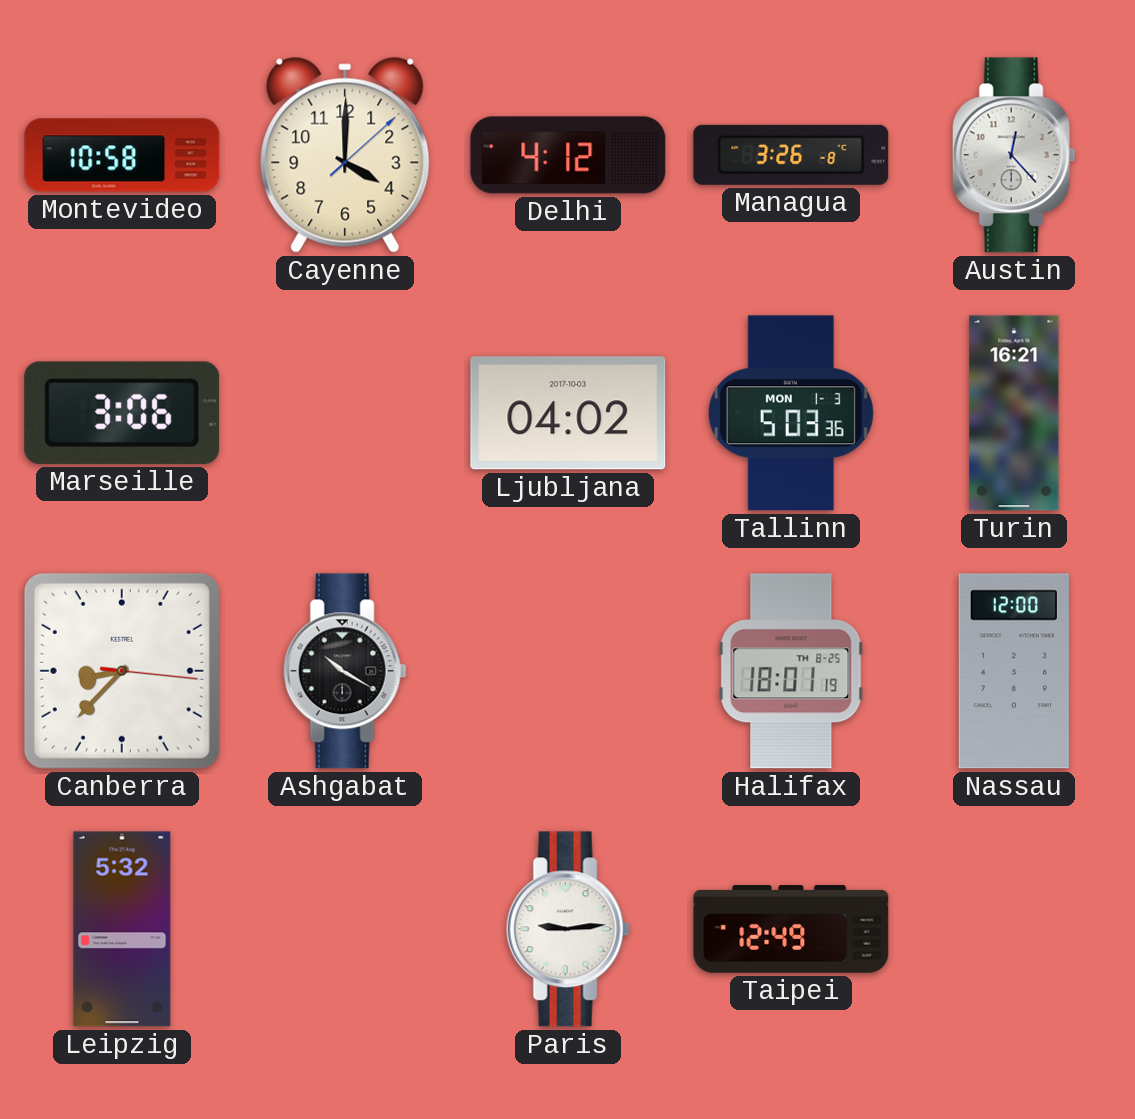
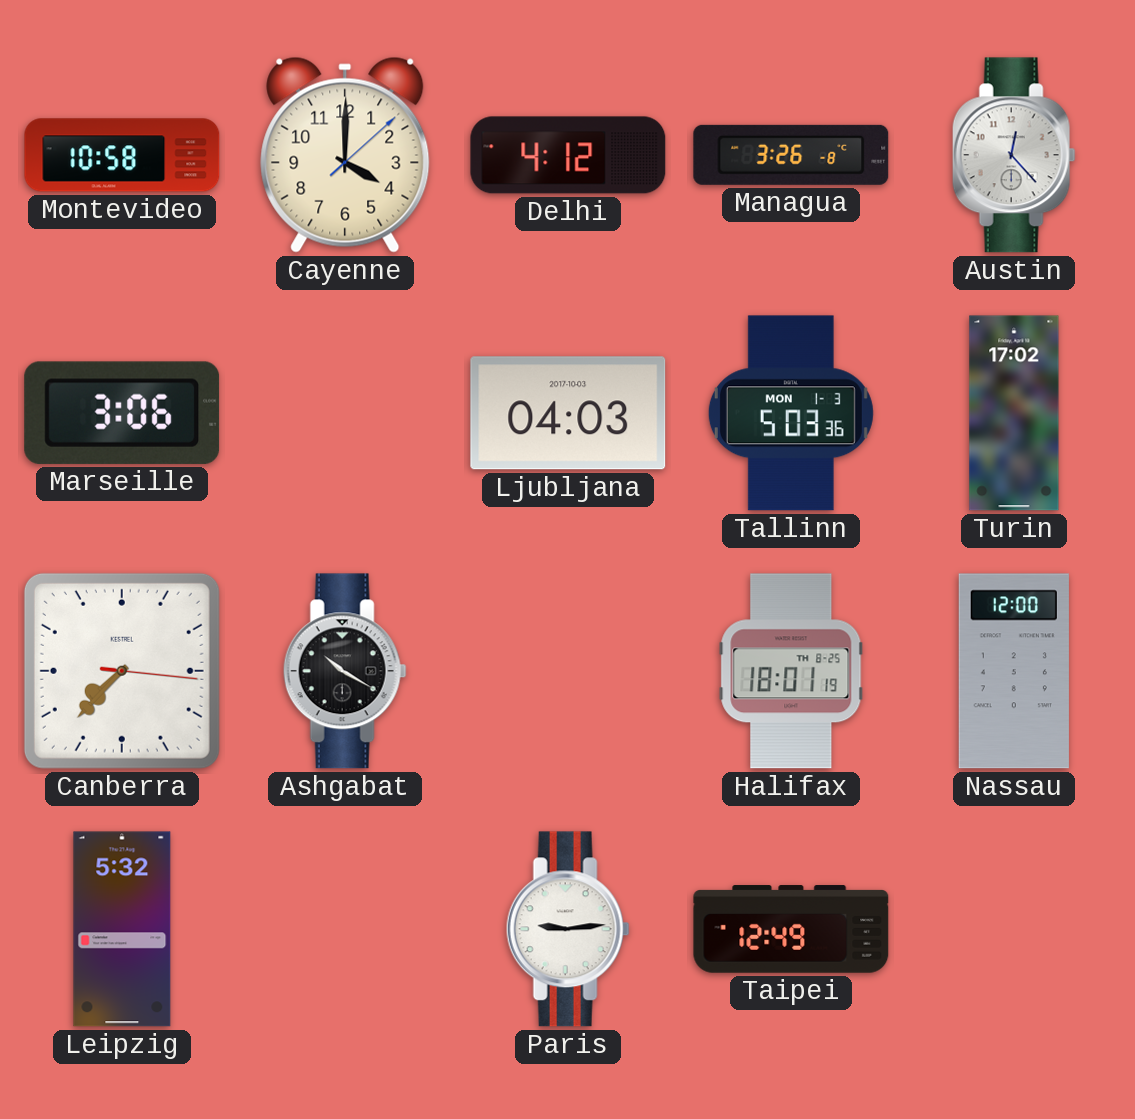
Ljubljana: 04:02 -> 04:03 (568, 413)
Turin: 16:21 -> 17:02 (1014, 413)
Canberra: 8:37 -> 7:37 (122, 671)
